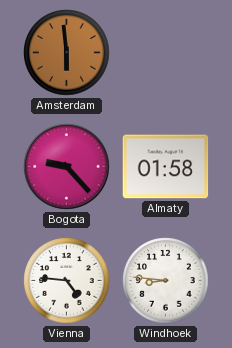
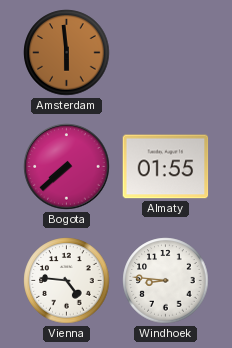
Bogota: 9:23 -> 7:38 (67, 167)
Almaty: 01:58 -> 01:55 (166, 167)
